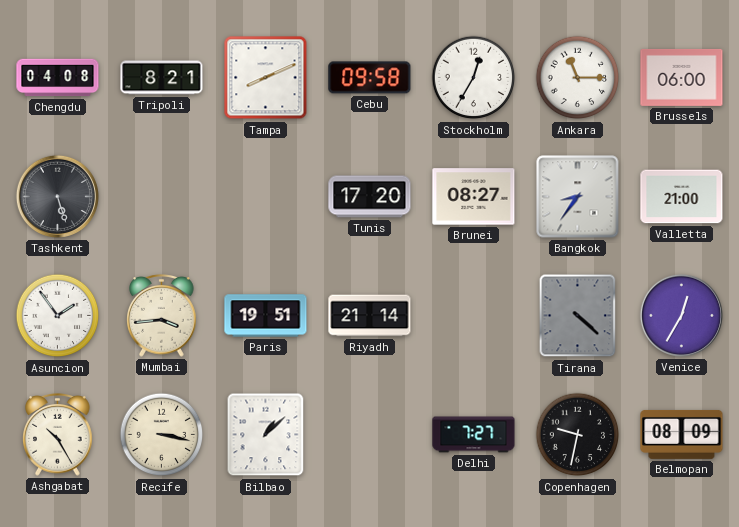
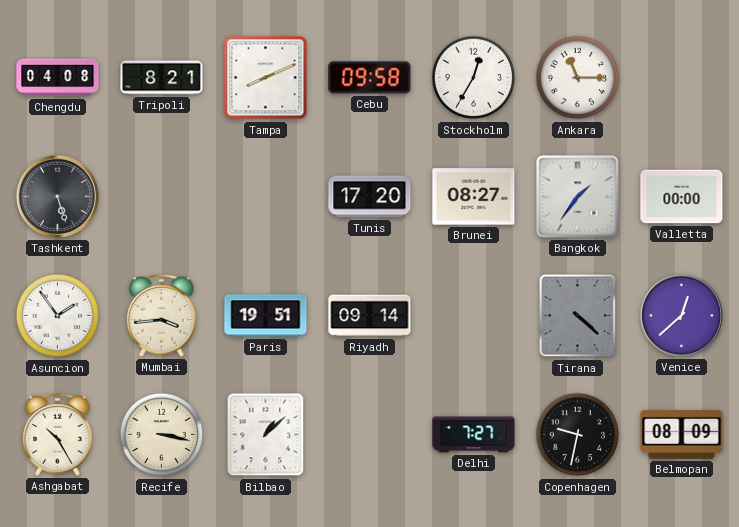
Brussels: 06:00 -> none (682, 77)
Bangkok: 8:36 -> 1:36 (578, 197)
Valletta: 21:00 -> 00:00 (682, 197)
Riyadh: 21:14 -> 09:14 (370, 316)
Venice: 12:35 -> 12:38 (681, 315)
